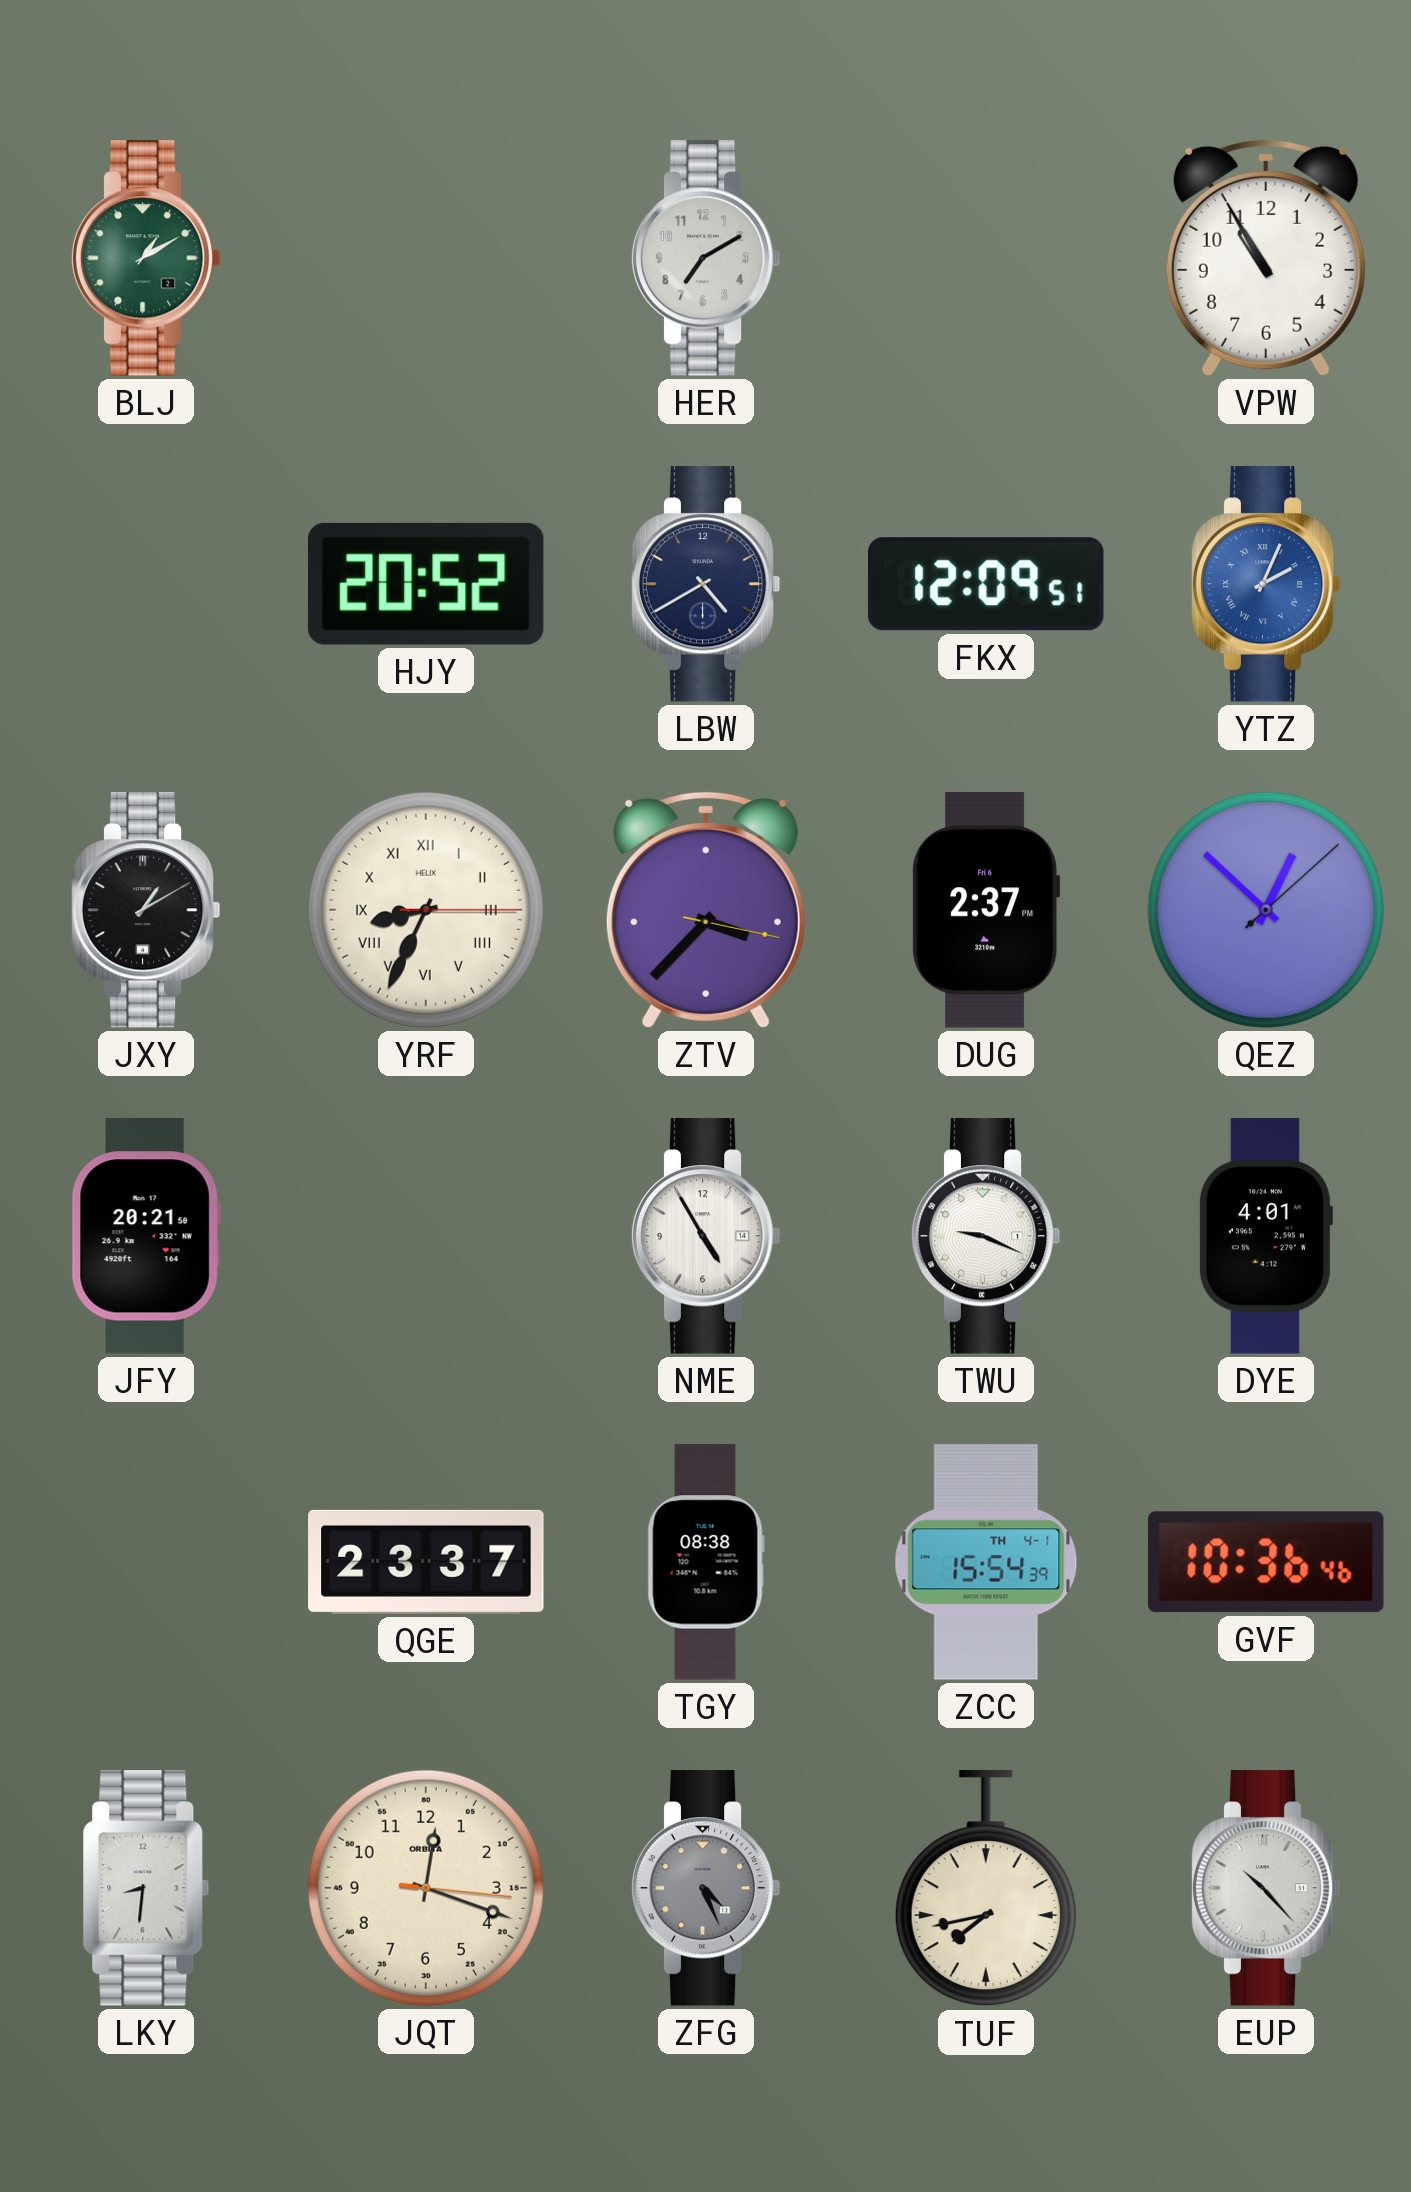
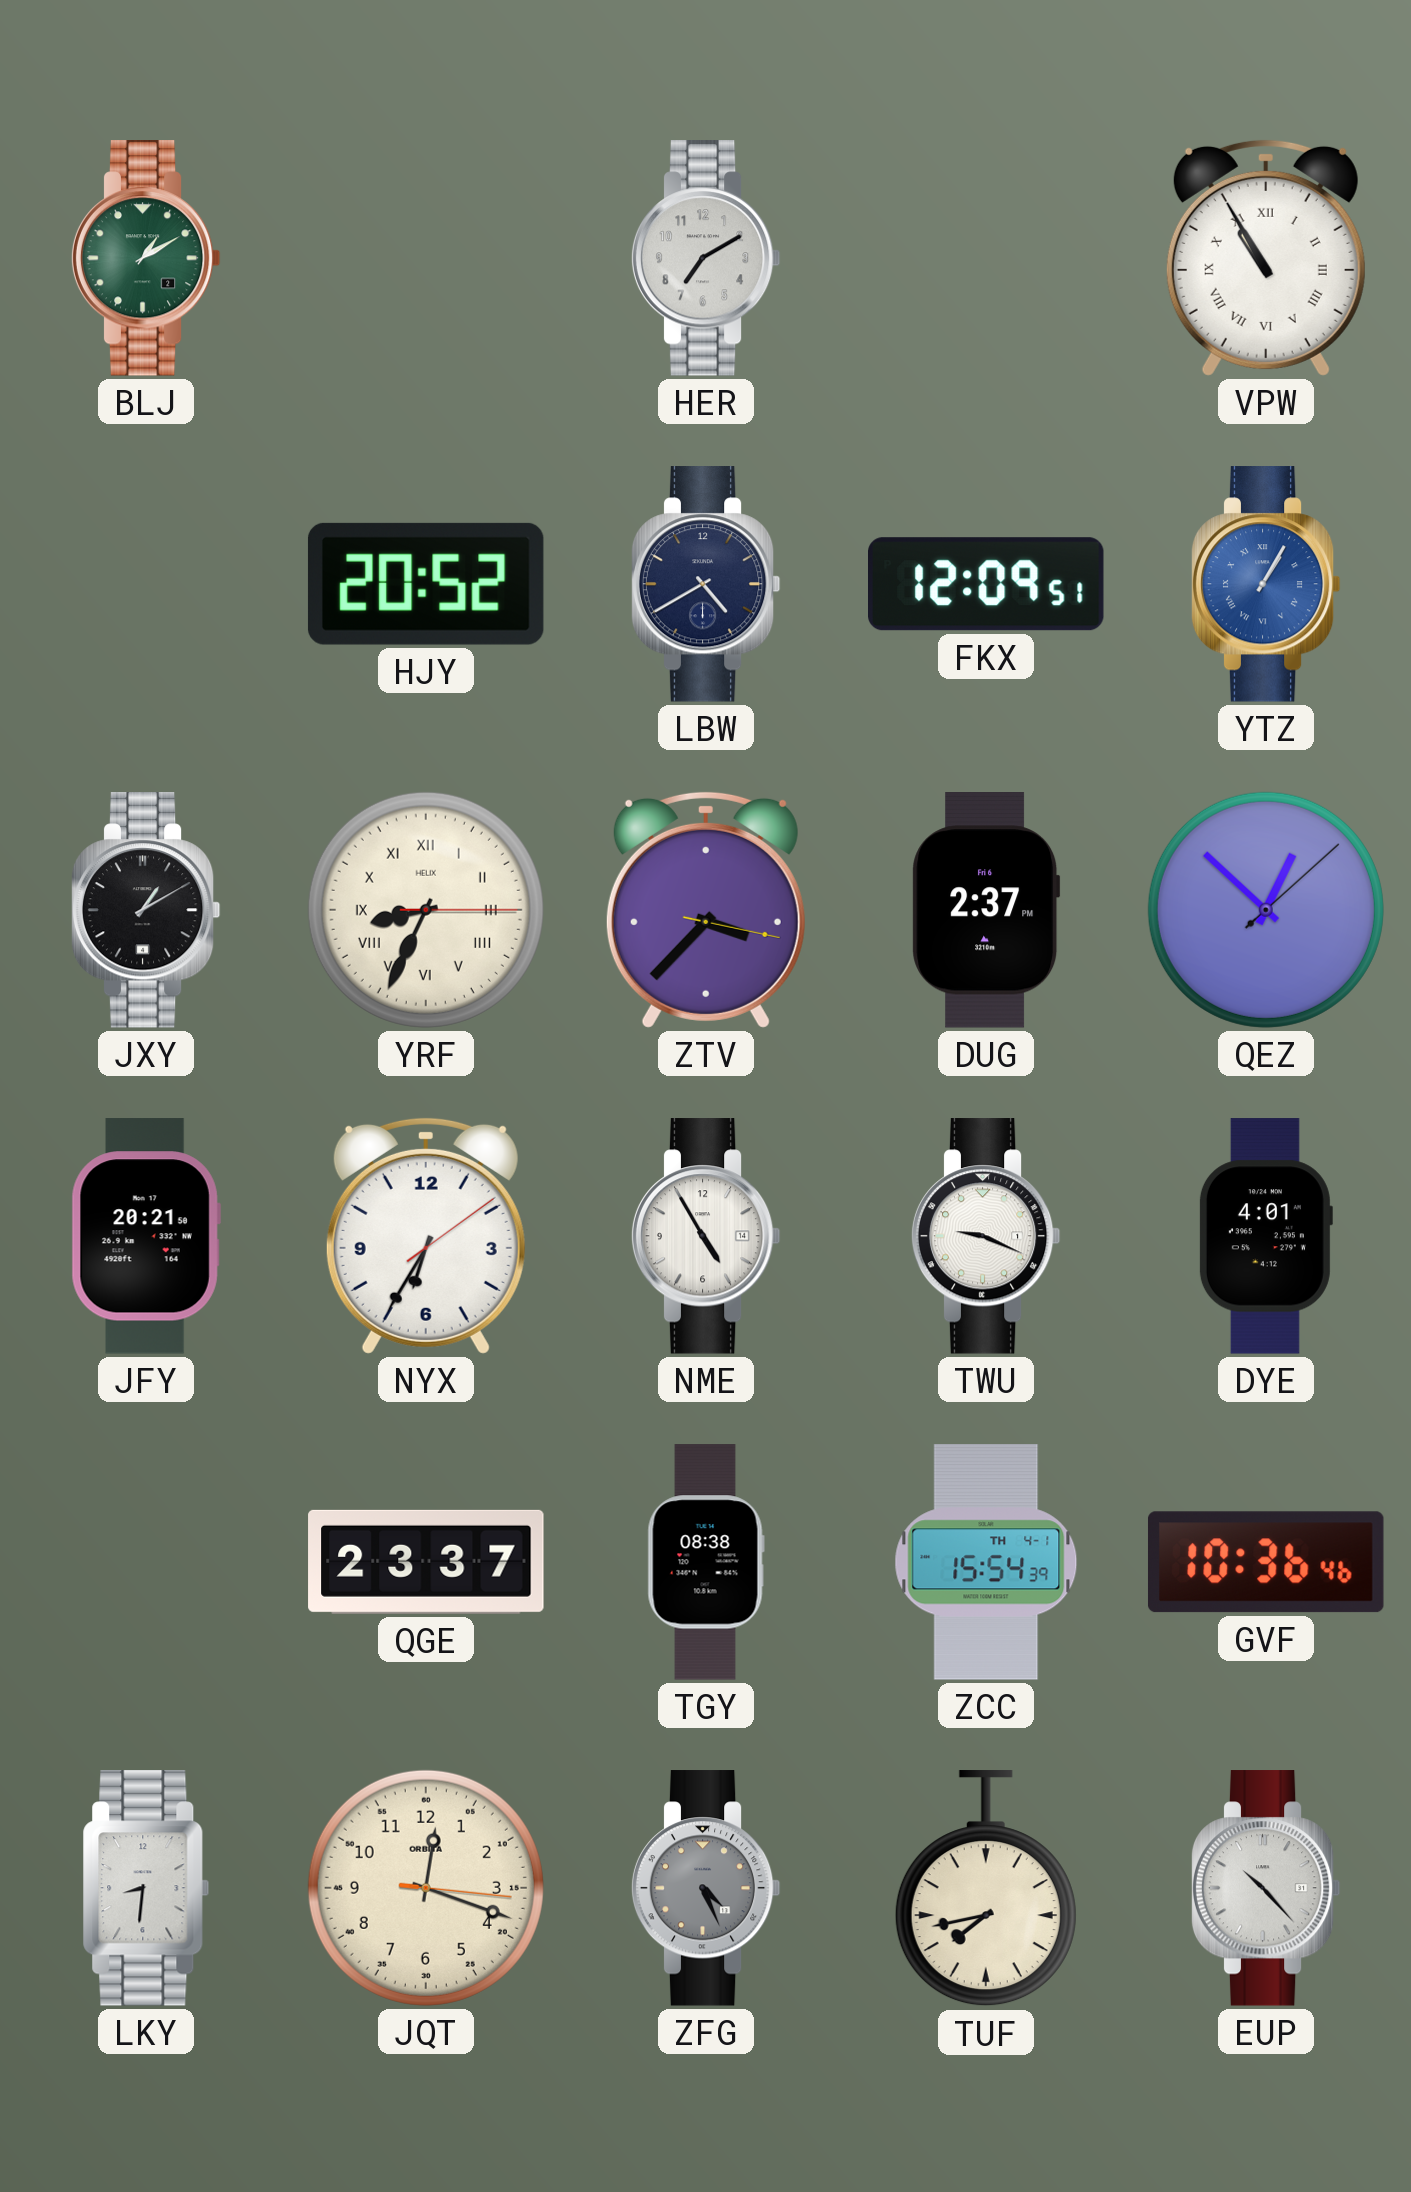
VPW numerals: Arabic -> Roman (1266, 258)
YTZ: 2:04 -> 1:05 (1266, 584)
NYX: none -> 6:35 (426, 1236)
